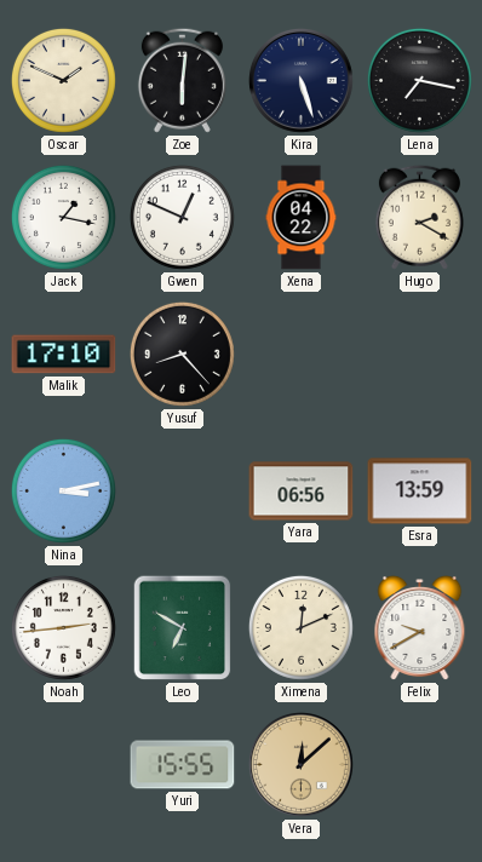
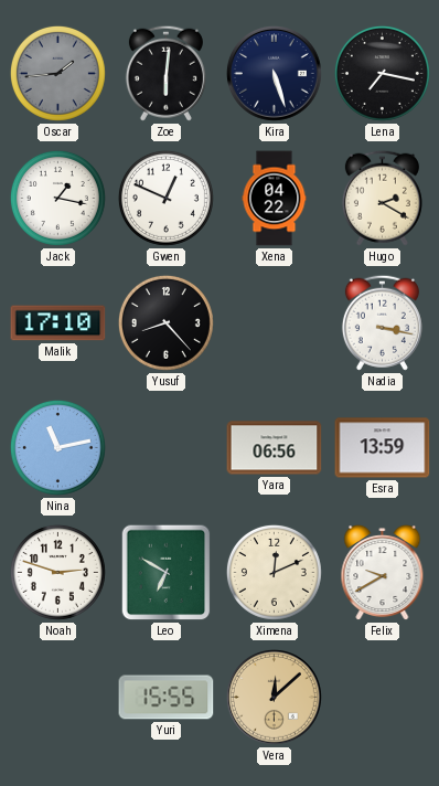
Oscar: 1:49 -> 1:44 (57, 73)
Oscar dial: cream -> grey (57, 73)
Nadia: none -> 3:17 (382, 322)
Nina: 3:13 -> 11:13 (57, 447)
Noah: 2:44 -> 2:48 (57, 572)
